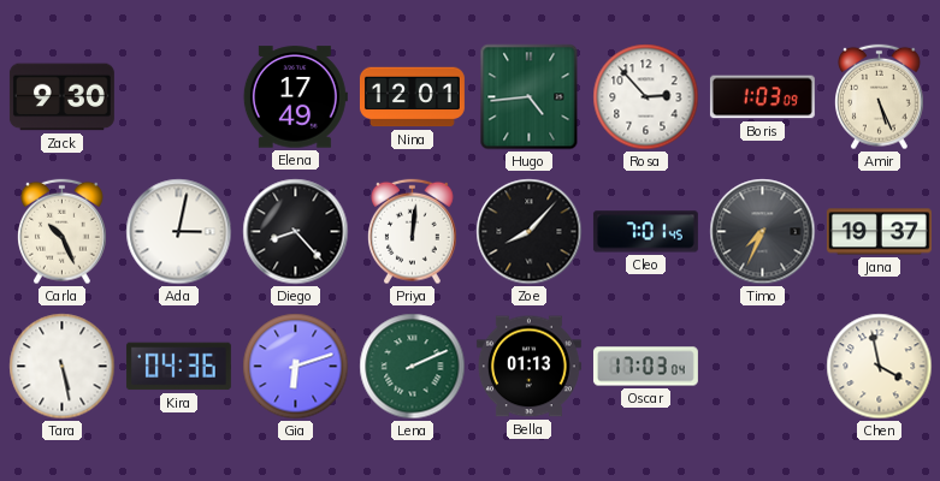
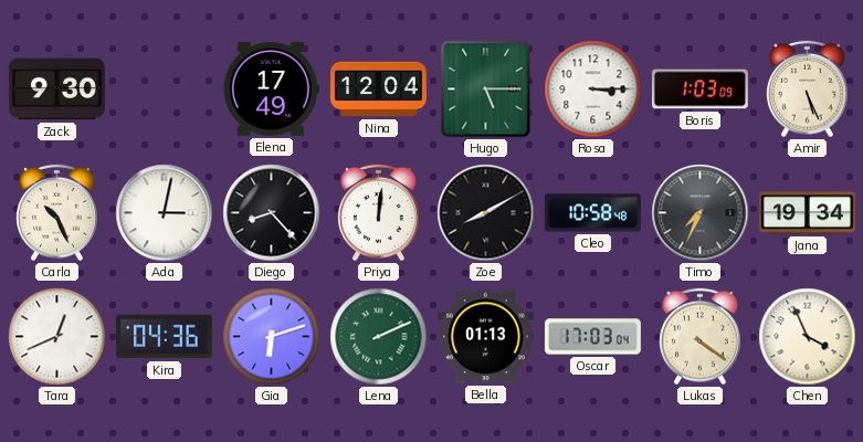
Nina: 12:01 -> 12:04 (378, 90)
Hugo: 4:44 -> 5:15 (486, 90)
Rosa: 2:53 -> 3:15 (593, 90)
Zoe: 8:07 -> 8:10 (486, 213)
Cleo: 7:01 -> 10:58 (592, 213)
Jana: 19:37 -> 19:34 (807, 213)
Tara: 5:28 -> 12:41 (57, 337)
Lukas: none -> 4:21 (701, 337)
Chen: 3:58 -> 3:56 (808, 337)
